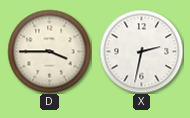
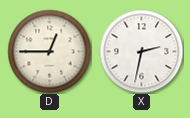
D: 3:45 -> 12:45 (49, 51)
